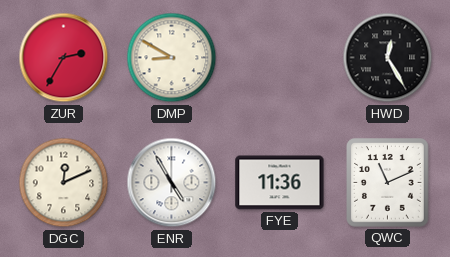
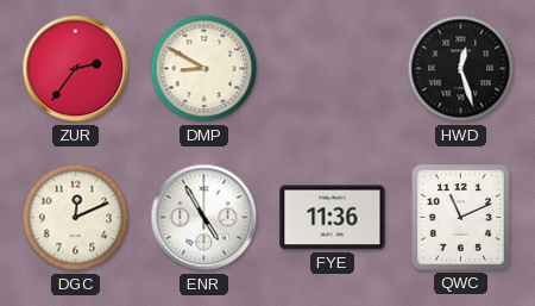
ZUR: 2:35 -> 2:36 (76, 69)
HWD: 12:25 -> 12:27 (461, 69)
